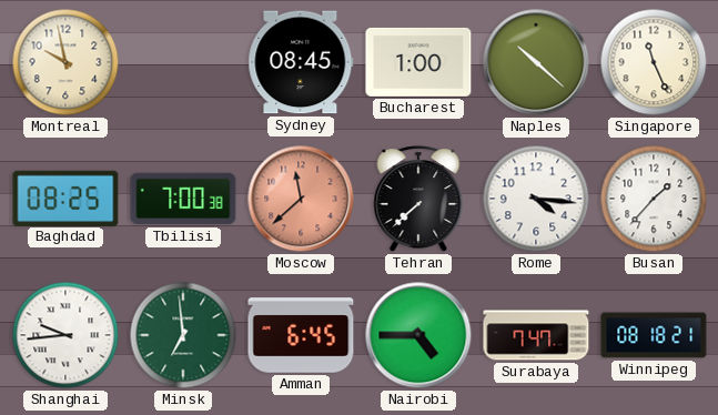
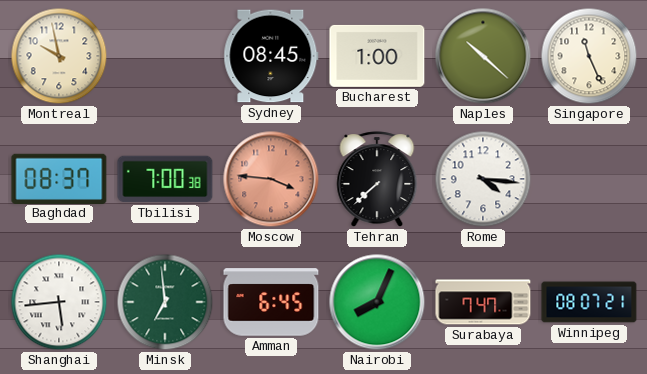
Baghdad: 08:25 -> 08:37 (59, 178)
Moscow: 11:38 -> 3:46 (271, 179)
Busan: 1:37 -> none (654, 199)
Shanghai: 9:44 -> 5:44 (59, 302)
Nairobi: 4:45 -> 8:04 (377, 302)
Winnipeg: 08:18 -> 08:07 (589, 302)
